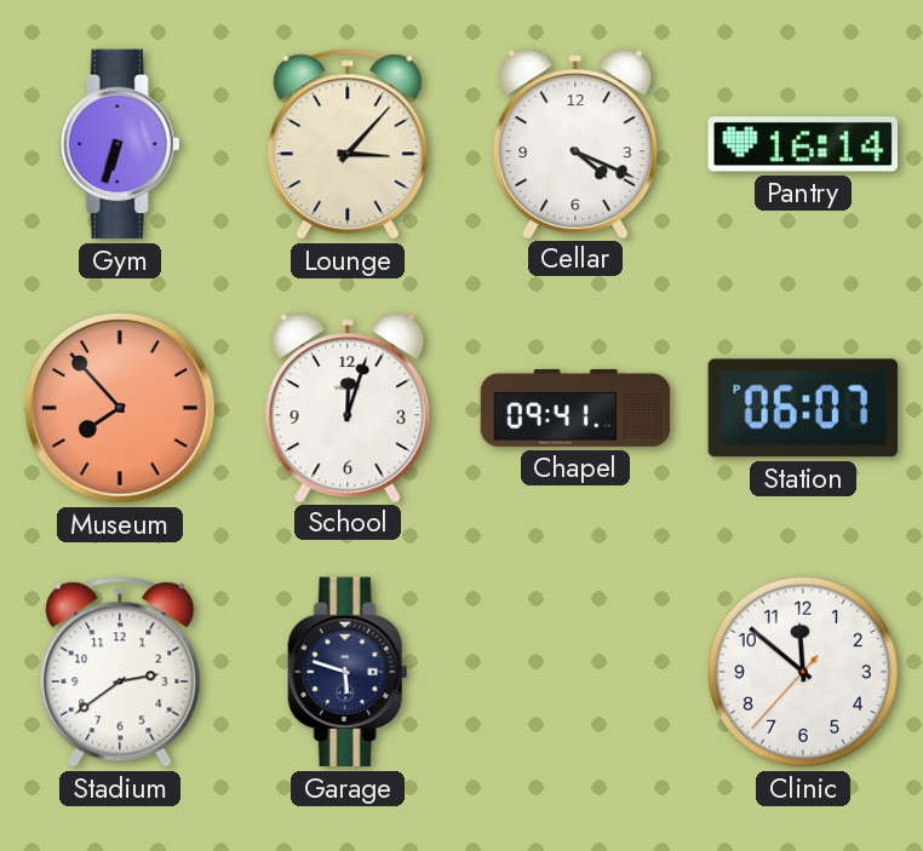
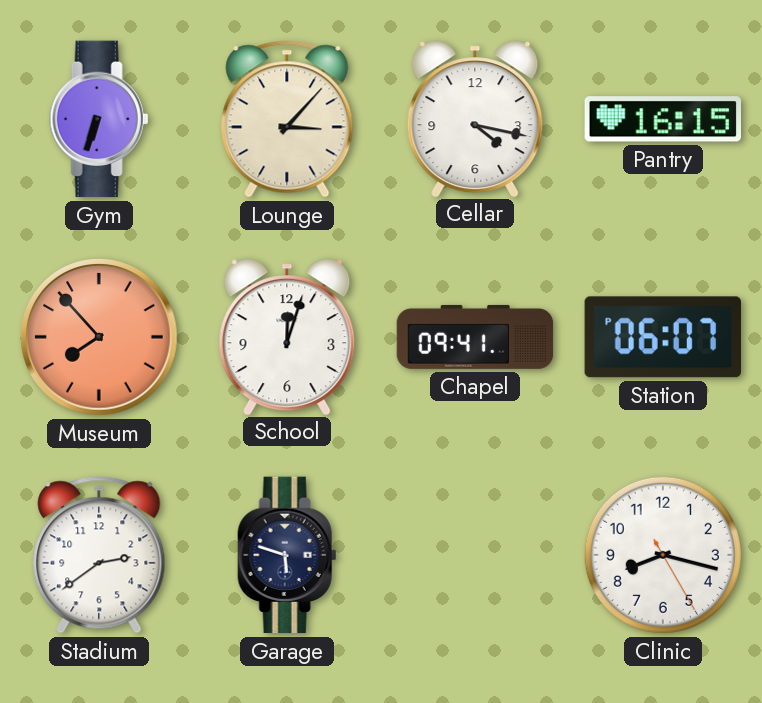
Cellar: 4:19 -> 4:17 (475, 118)
Pantry: 16:14 -> 16:15 (662, 119)
Clinic: 11:51 -> 8:17 (663, 555)
